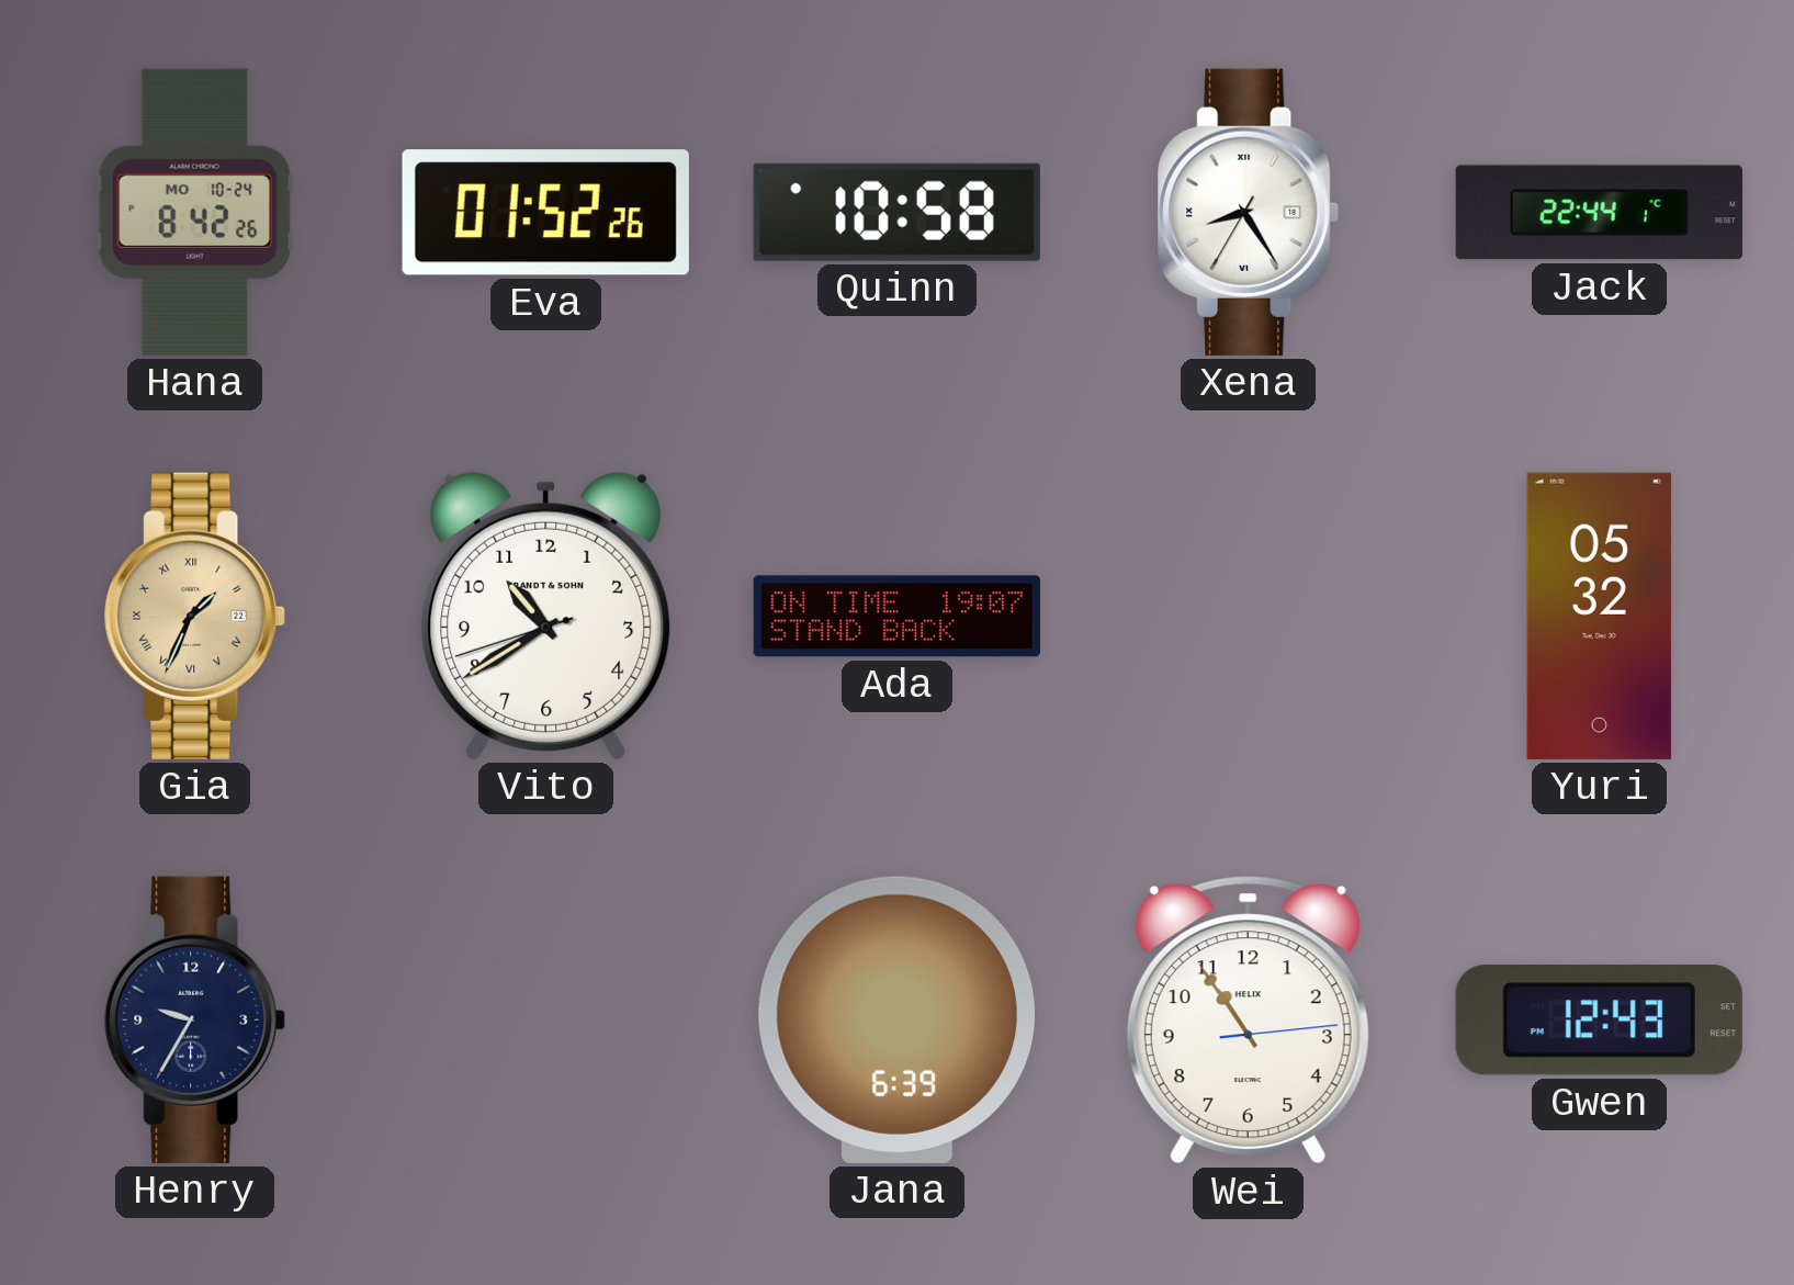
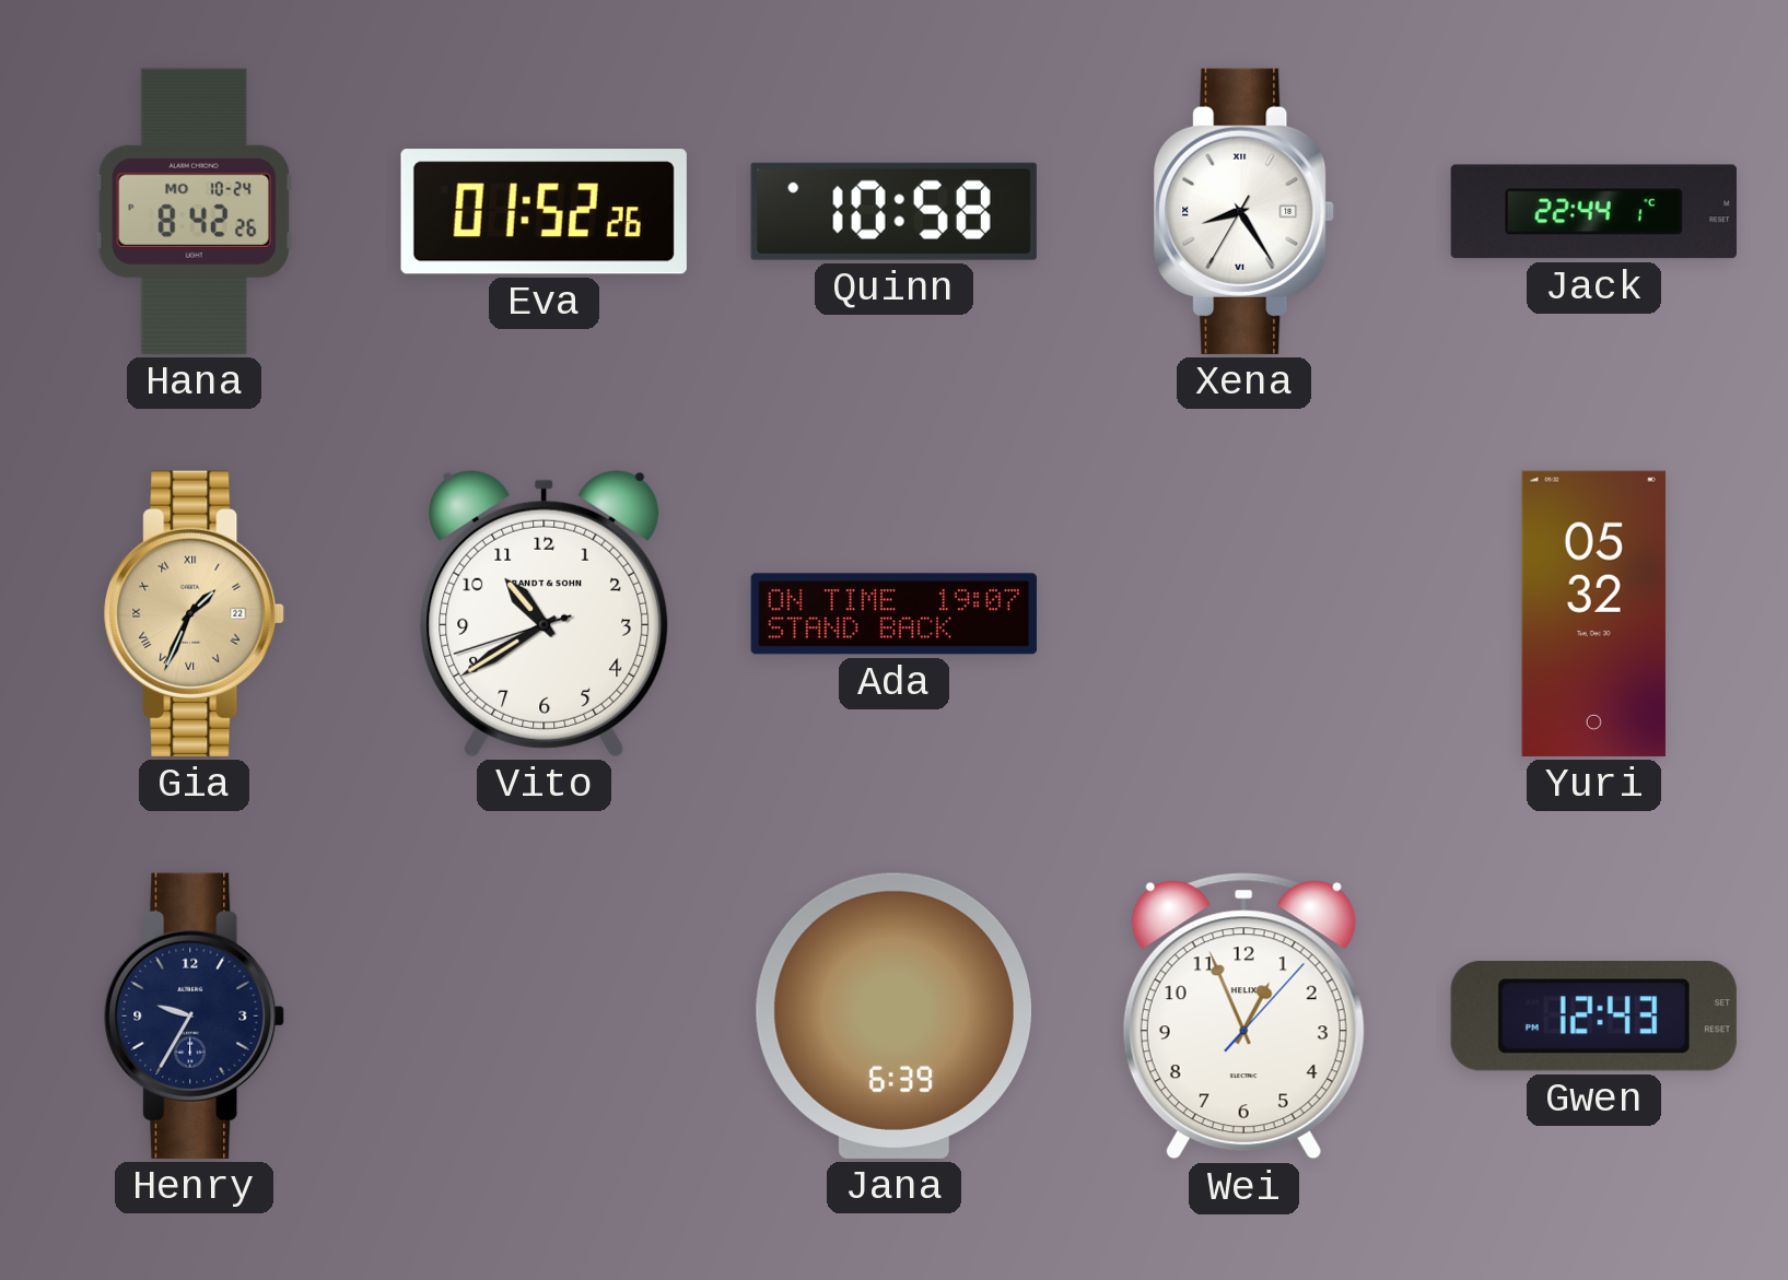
Wei: 10:54 -> 12:56 (1243, 1017)
